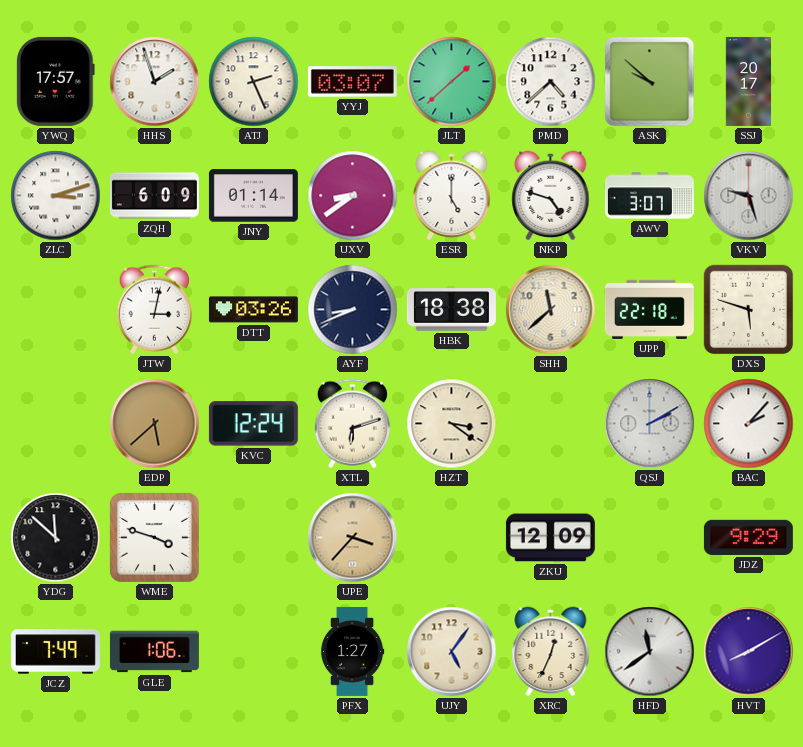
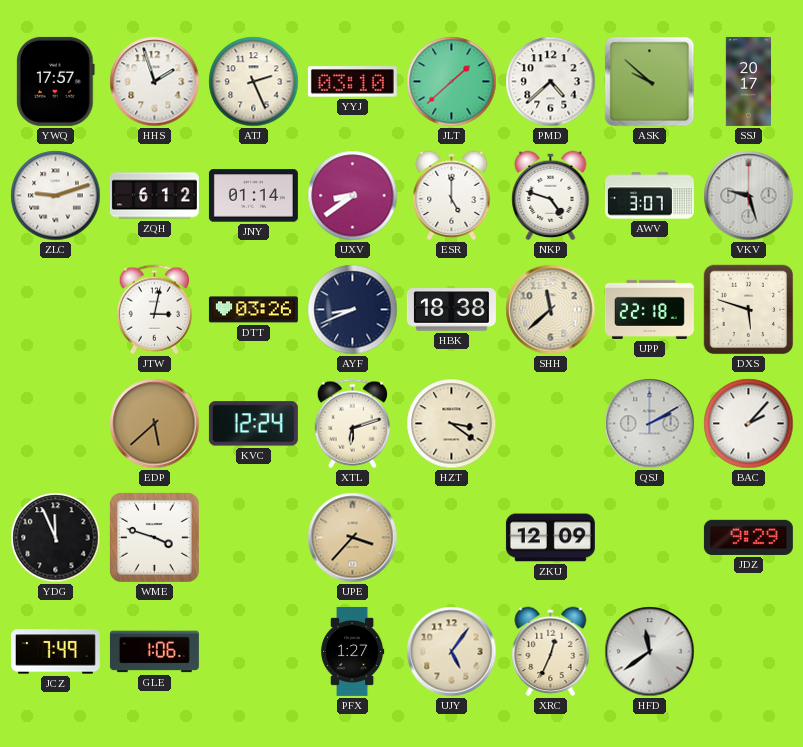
YYJ: 03:07 -> 03:10 (352, 82)
ZLC: 3:12 -> 9:12 (56, 196)
ZQH: 6:09 -> 6:12 (154, 196)
YDG: 11:52 -> 11:56 (56, 538)
HVT: 8:10 -> none (749, 652)
